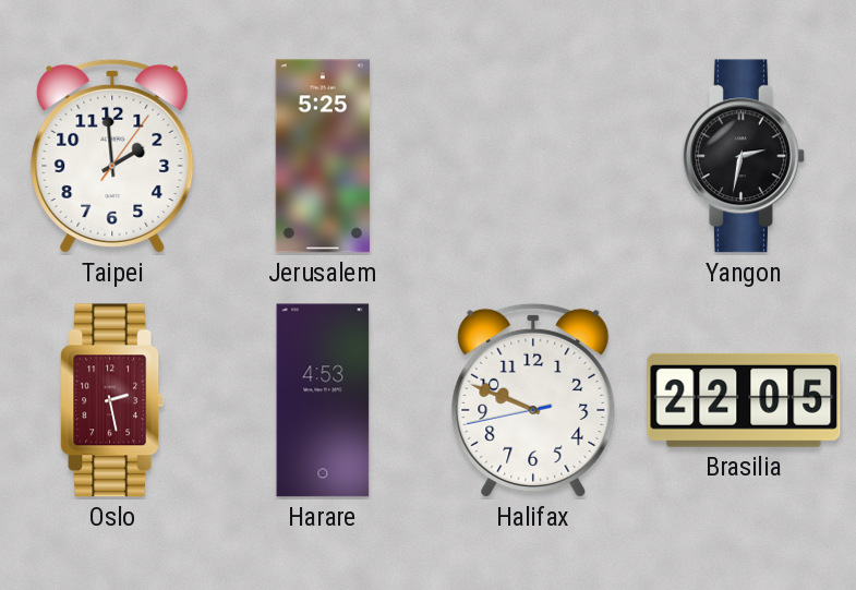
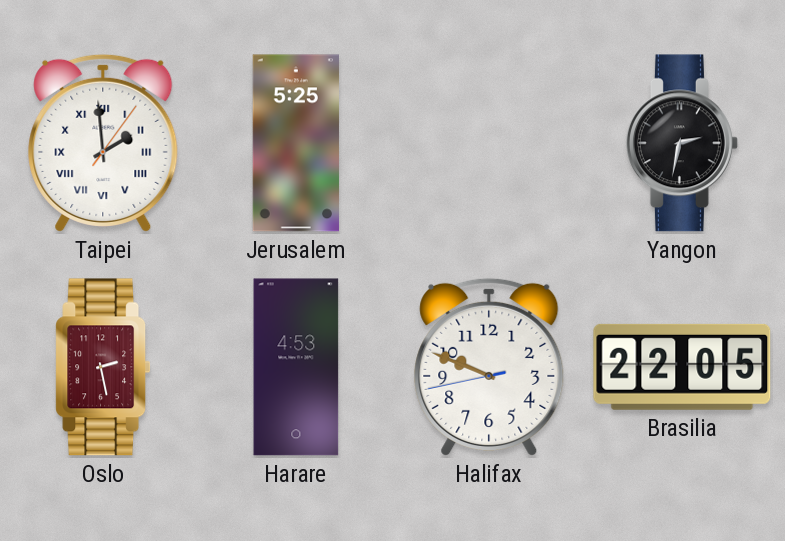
Taipei numerals: Arabic -> Roman (103, 143)
